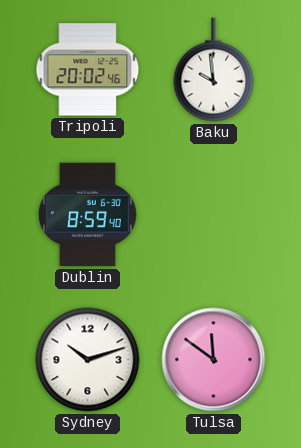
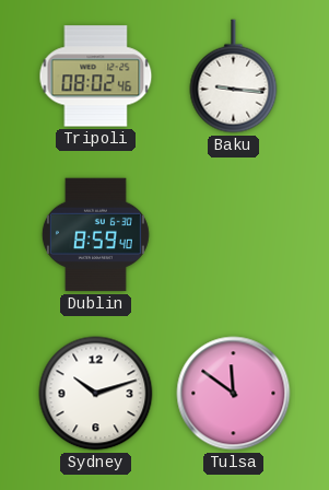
Tripoli: 20:02 -> 08:02 (96, 77)
Baku: 9:59 -> 9:16 (234, 77)
